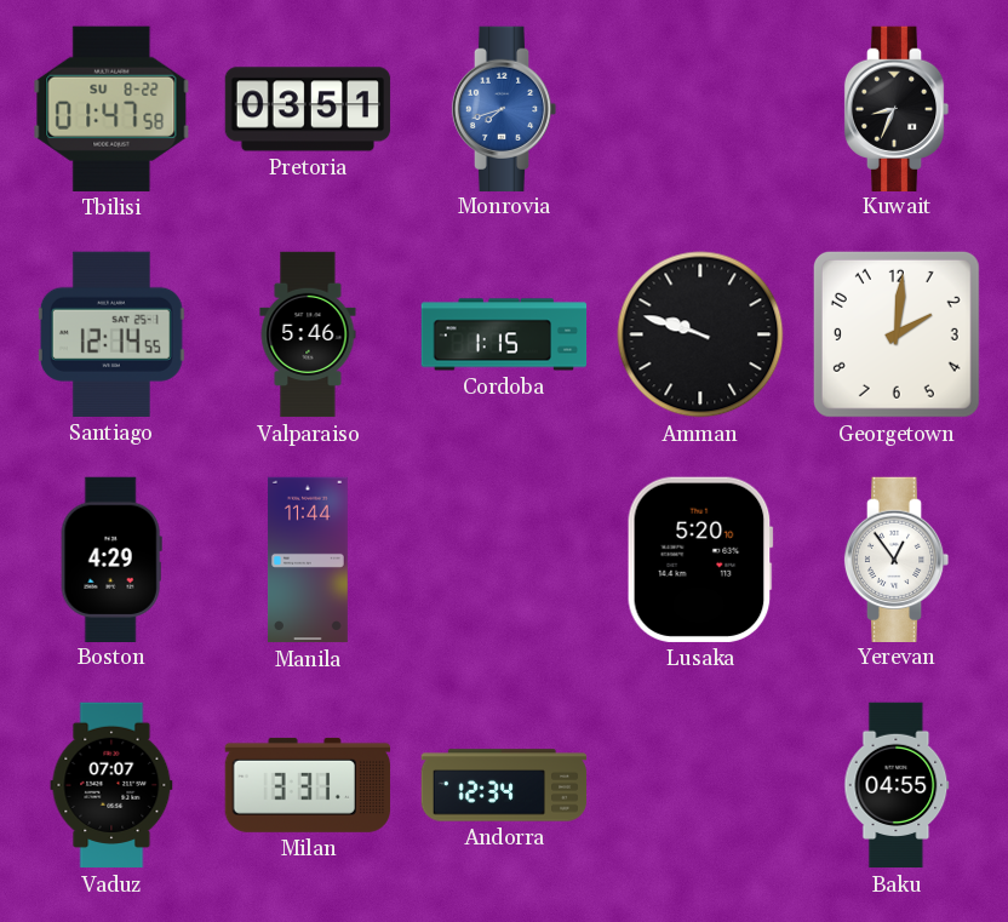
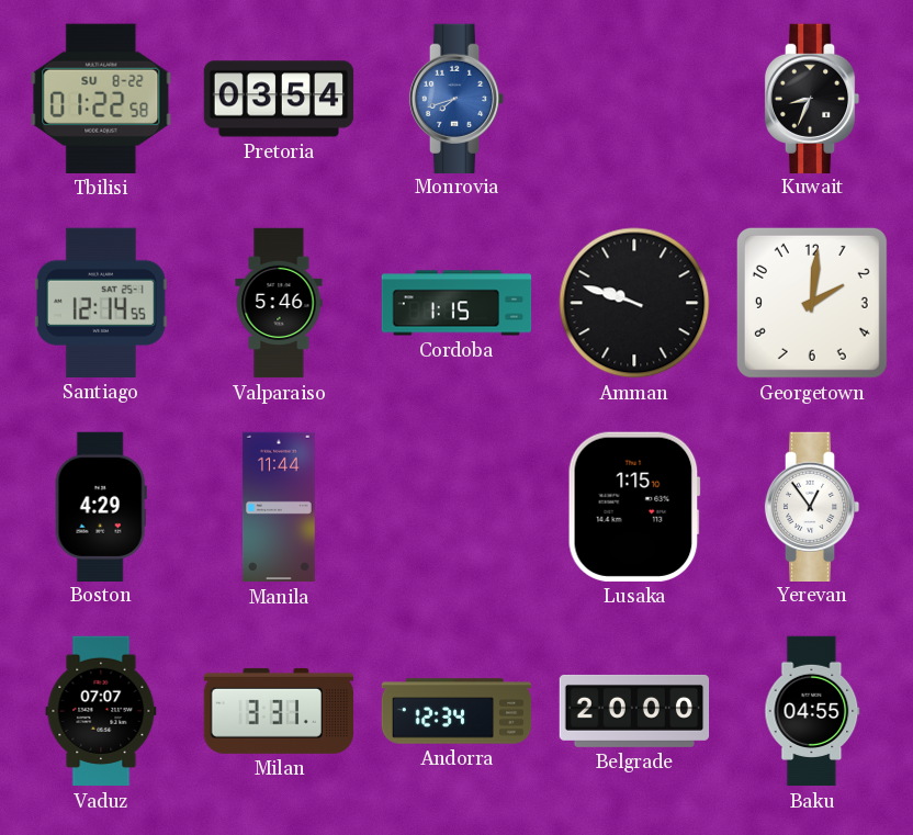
Tbilisi: 01:47 -> 01:22 (101, 99)
Pretoria: 03:51 -> 03:54 (279, 99)
Lusaka: 5:20 -> 1:15 (634, 507)
Belgrade: none -> 20:00 (634, 711)
